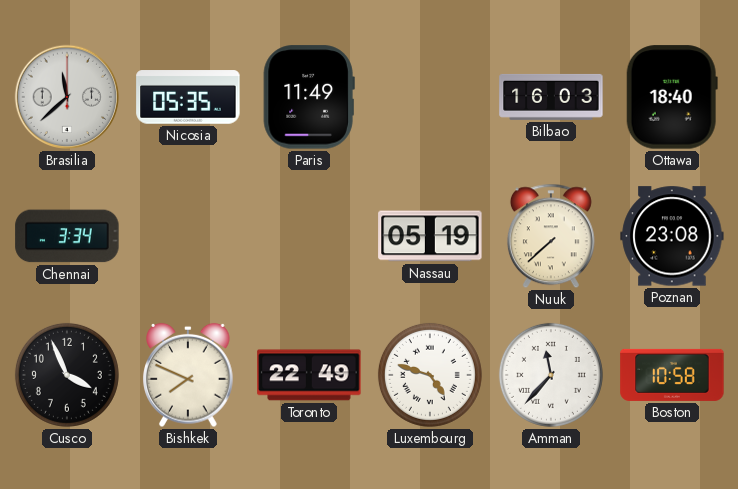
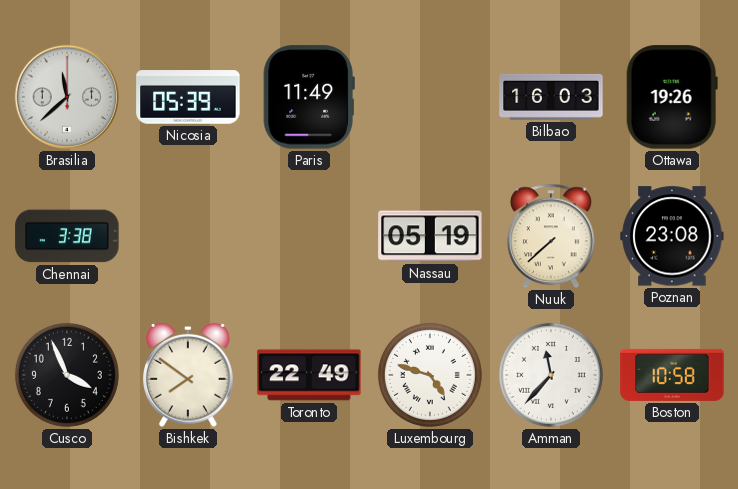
Nicosia: 05:35 -> 05:39 (188, 97)
Ottawa: 18:40 -> 19:26 (672, 97)
Chennai: 3:34 -> 3:38 (67, 236)
Bishkek: 7:49 -> 7:51 (188, 375)
